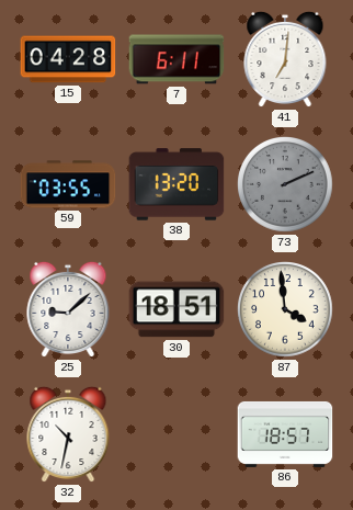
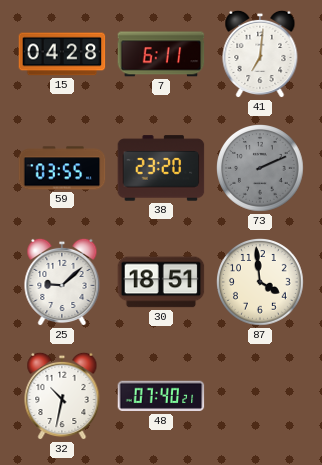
38: 13:20 -> 23:20 (161, 168)
48: none -> 07:40 (161, 396)
86: 18:57 -> none (285, 434)
